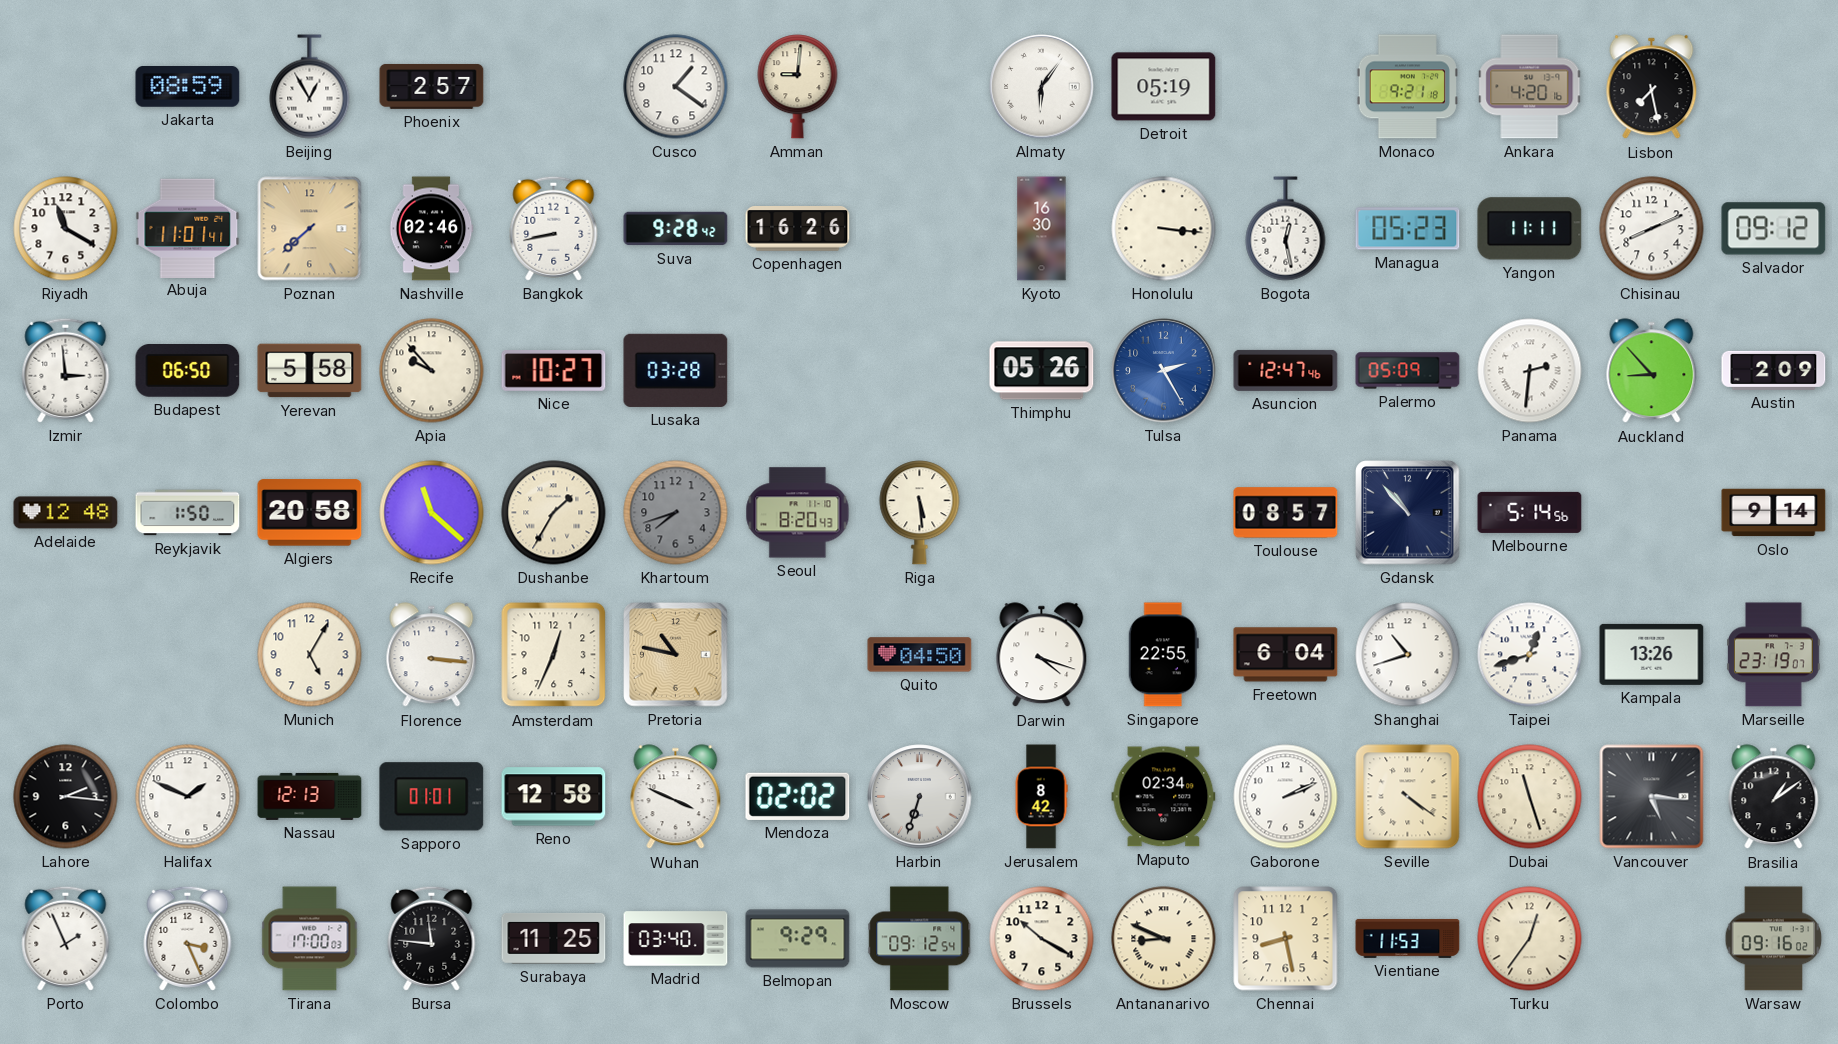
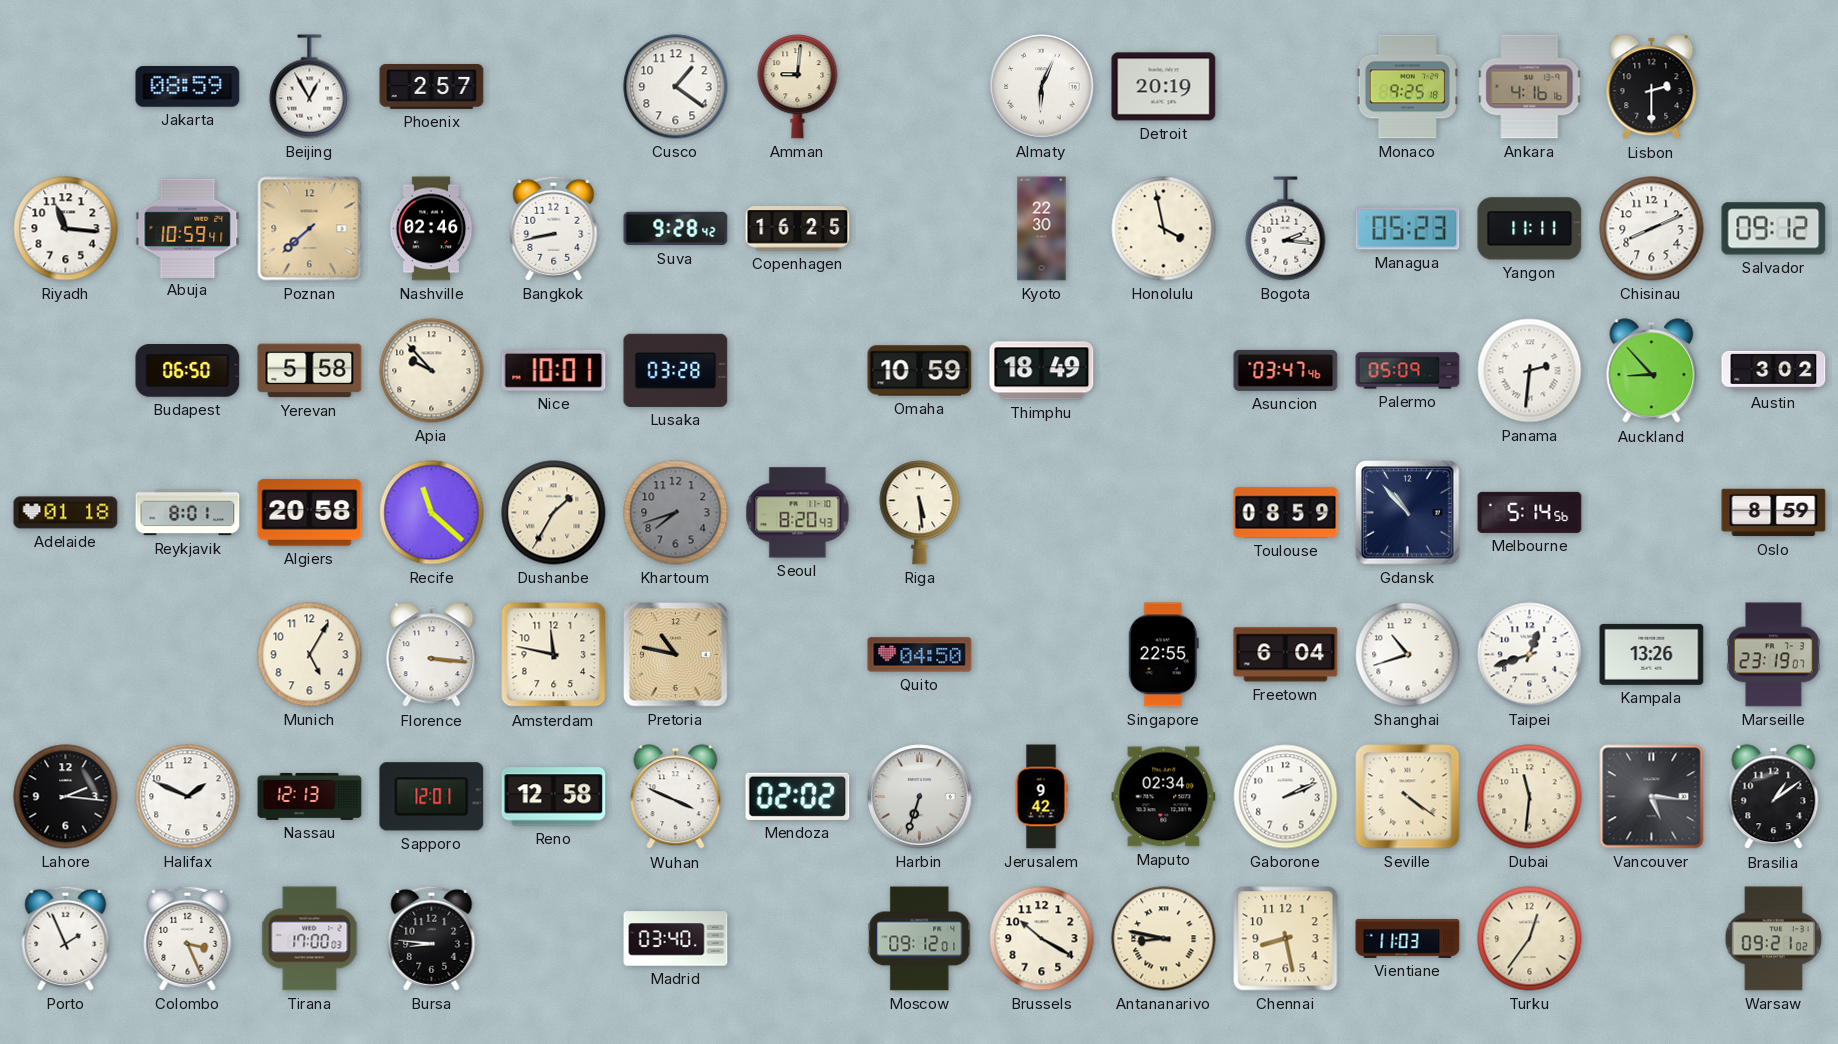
Almaty: 6:06 -> 6:04 (1042, 87)
Detroit: 05:19 -> 20:19 (1164, 87)
Monaco: 9:21 -> 9:25 (1407, 87)
Ankara: 4:20 -> 4:16 (1530, 87)
Lisbon: 7:28 -> 2:30 (1652, 87)
Riyadh: 11:20 -> 11:16 (66, 229)
Abuja: 11:01 -> 10:59 (188, 228)
Copenhagen: 16:26 -> 16:25 (798, 229)
Kyoto: 16:30 -> 22:30 (1042, 229)
Honolulu: 3:16 -> 3:58 (1164, 229)
Bogota: 12:28 -> 2:16 (1286, 229)
Izmir: 2:59 -> none (66, 370)
Nice: 10:27 -> 10:01 (554, 371)
Omaha: none -> 10:59 (920, 371)
Thimphu: 05:26 -> 18:49 (1042, 371)
Tulsa: 2:25 -> none (1164, 371)
Asuncion: 12:47 -> 03:47 (1286, 370)
Austin: 2:09 -> 3:02 (1774, 370)
Adelaide: 12:48 -> 01:18 (66, 513)
Reykjavik: 1:50 -> 8:01 (188, 513)
Toulouse: 08:57 -> 08:59 (1286, 513)
Oslo: 9:14 -> 8:59 (1774, 513)
Amsterdam: 12:34 -> 11:47 (554, 655)
Darwin: 4:18 -> none (1042, 655)
Sapporo: 01:01 -> 12:01 (432, 797)
Jerusalem: 8:42 -> 9:42 (1041, 797)
Dubai: 11:27 -> 11:31 (1530, 797)
Bursa: 11:46 -> 8:46 (432, 938)
Surabaya: 11:25 -> none (554, 939)
Belmopan: 9:29 -> none (798, 939)
Moscow: 09:12:54 -> 09:12:01 (920, 939)
Antananarivo: 8:49 -> 8:47 (1164, 939)
Vientiane: 11:53 -> 11:03 (1408, 938)
Warsaw: 09:16 -> 09:21 (1774, 939)
